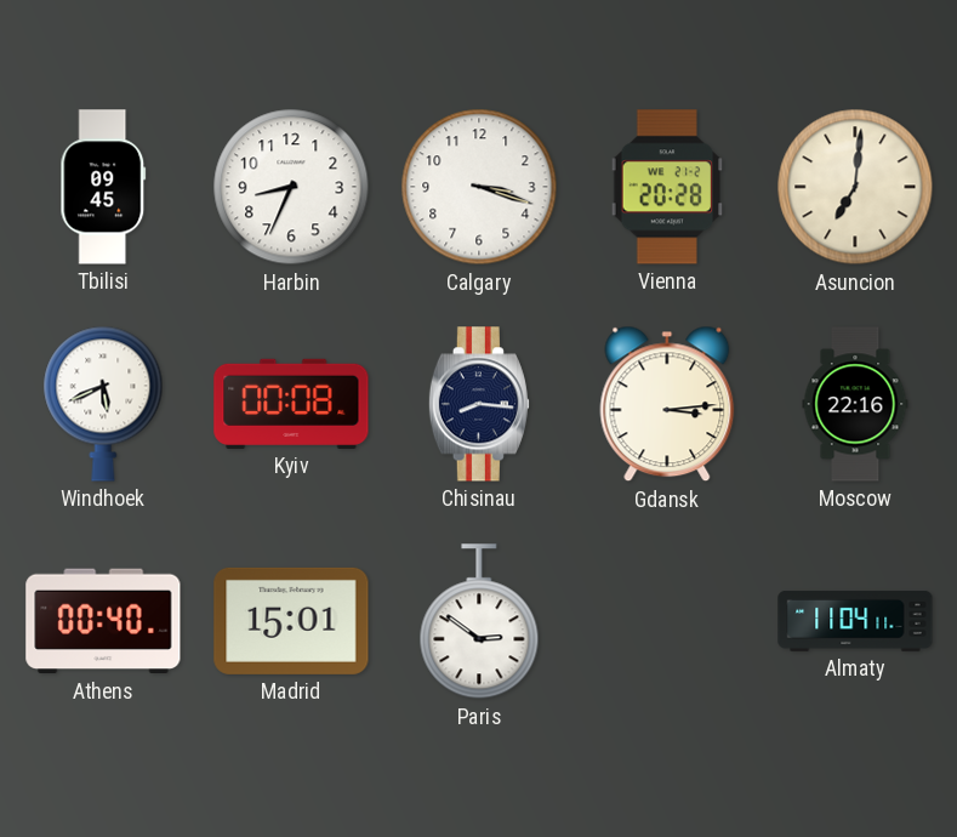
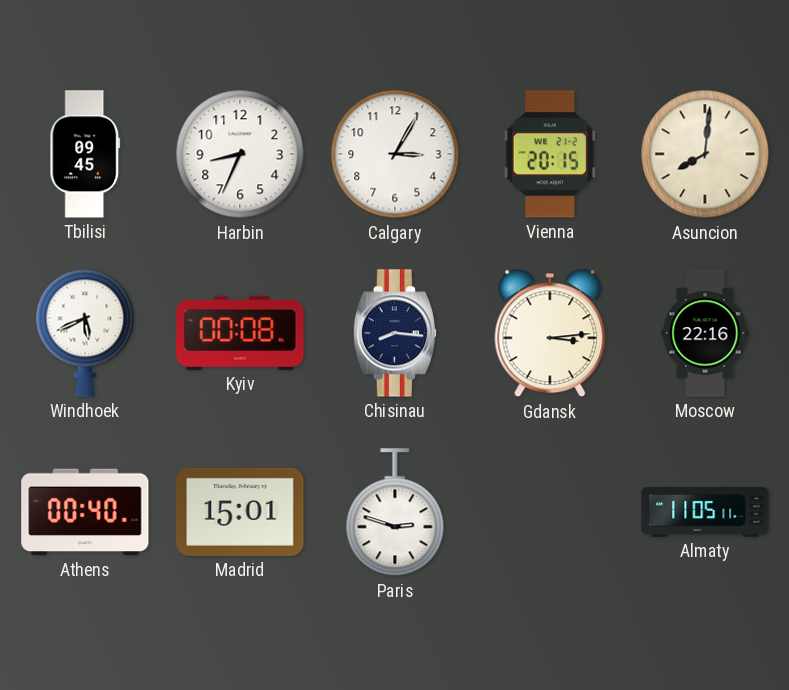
Calgary: 3:18 -> 3:05 (395, 154)
Vienna: 20:28 -> 20:15 (550, 154)
Asuncion: 7:01 -> 8:01 (705, 154)
Paris: 2:51 -> 2:48 (395, 513)
Almaty: 11:04 -> 11:05 (705, 512)
